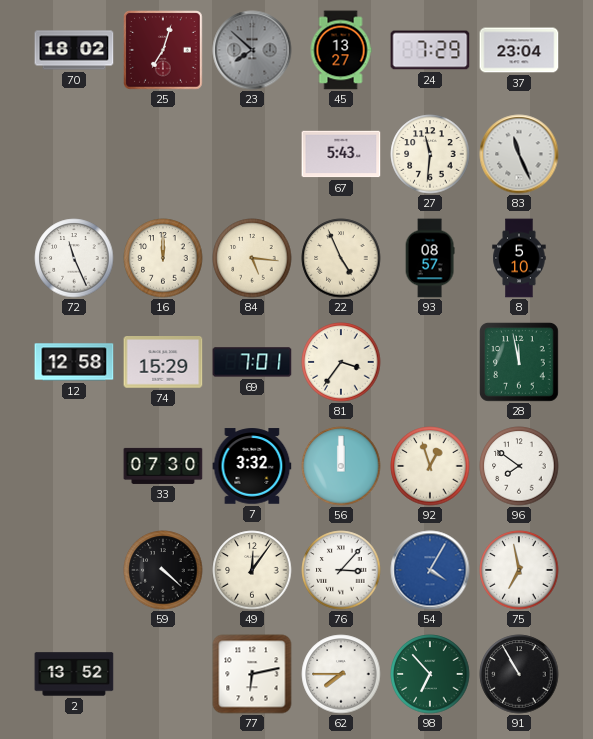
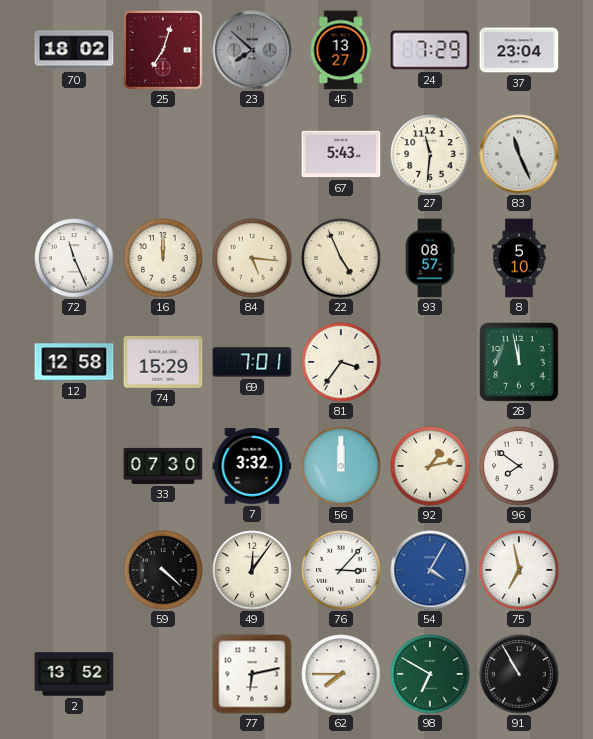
92: 12:57 -> 1:13 (430, 466)
98: 6:53 -> 6:50 (430, 674)
